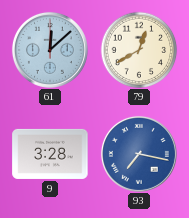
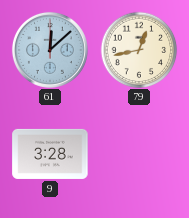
79: 12:40 -> 12:43 (139, 50)
93: 7:17 -> none (139, 154)
